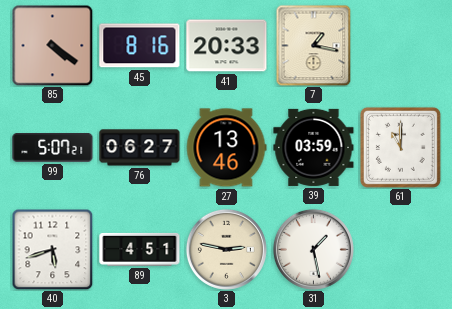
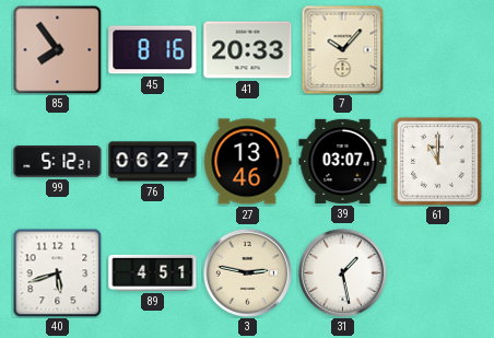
85: 4:21 -> 7:54 (57, 49)
7: 1:17 -> 10:07 (343, 49)
99: 5:07 -> 5:12 (58, 162)
39: 03:59 -> 03:07 (343, 161)
